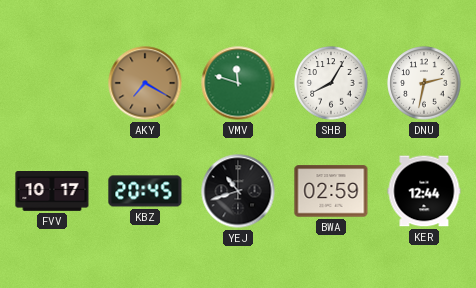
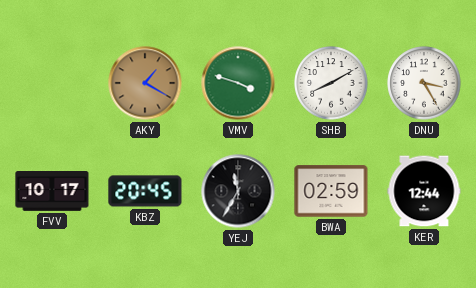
AKY: 7:20 -> 1:20 (145, 83)
VMV: 11:48 -> 3:48 (238, 83)
SHB: 8:05 -> 8:10 (331, 83)
DNU: 2:32 -> 3:25 (424, 83)
YEJ: 10:42 -> 11:35 (238, 191)
